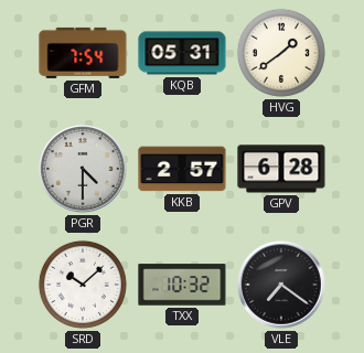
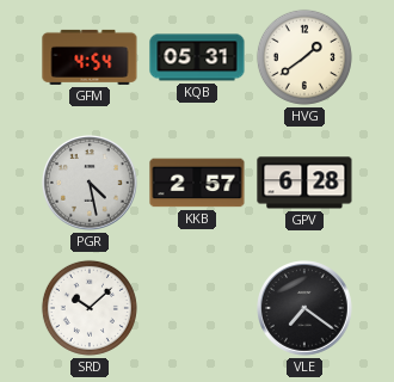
GFM: 7:54 -> 4:54 (90, 57)
PGR: 4:30 -> 4:28 (91, 184)
TXX: 10:32 -> none (182, 285)
